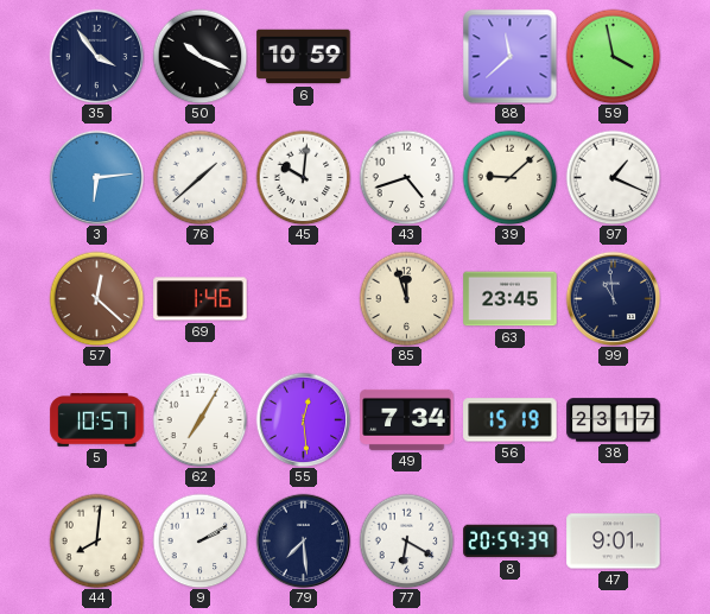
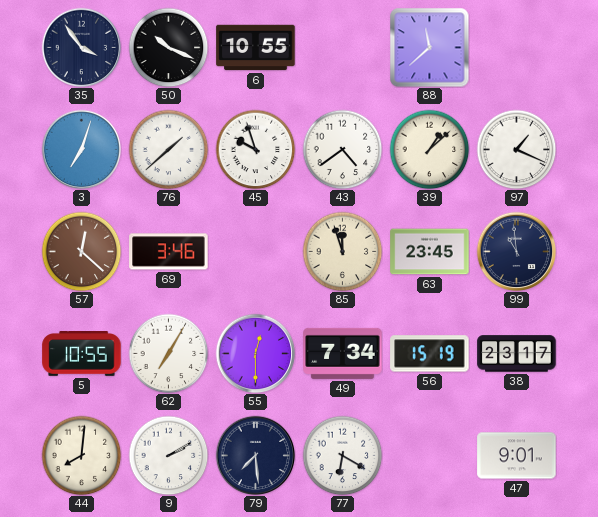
6: 10:59 -> 10:55 (256, 48)
59: 3:58 -> none (613, 56)
3: 6:14 -> 7:03 (81, 149)
45: 10:01 -> 9:57 (255, 149)
43: 4:42 -> 4:39 (342, 149)
39: 9:08 -> 1:08 (429, 149)
69: 1:46 -> 3:46 (169, 252)
5: 10:57 -> 10:55 (82, 354)
55: 12:29 -> 12:30 (255, 353)
8: 20:59 -> none (511, 542)
